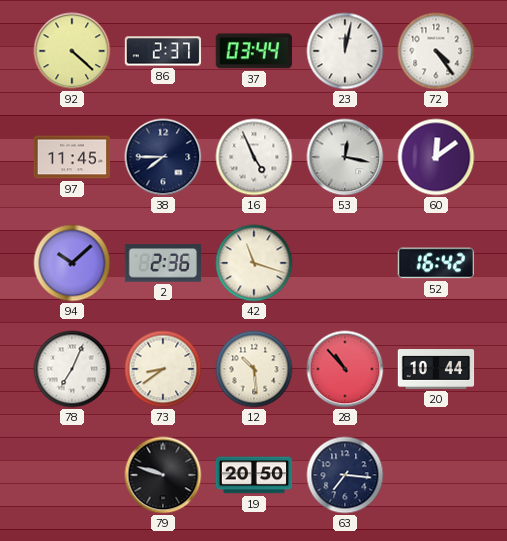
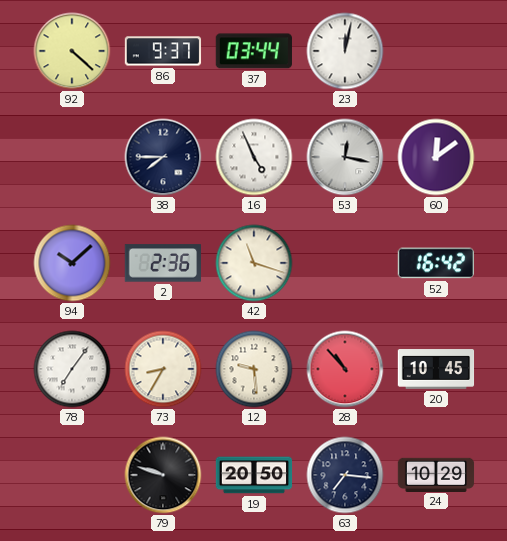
86: 2:37 -> 9:37 (163, 51)
72: 4:24 -> none (436, 51)
97: 11:45 -> none (72, 157)
78: 7:04 -> 7:06 (72, 369)
73: 8:39 -> 8:35 (163, 369)
12: 10:29 -> 9:29 (254, 369)
20: 10:44 -> 10:45 (436, 369)
24: none -> 10:29 (436, 474)
